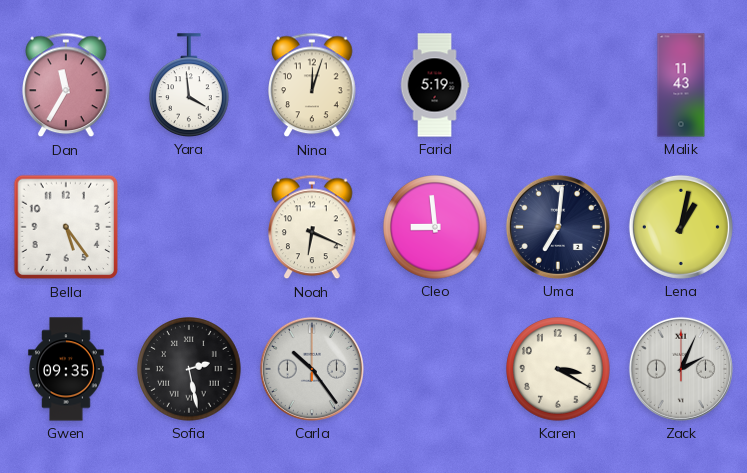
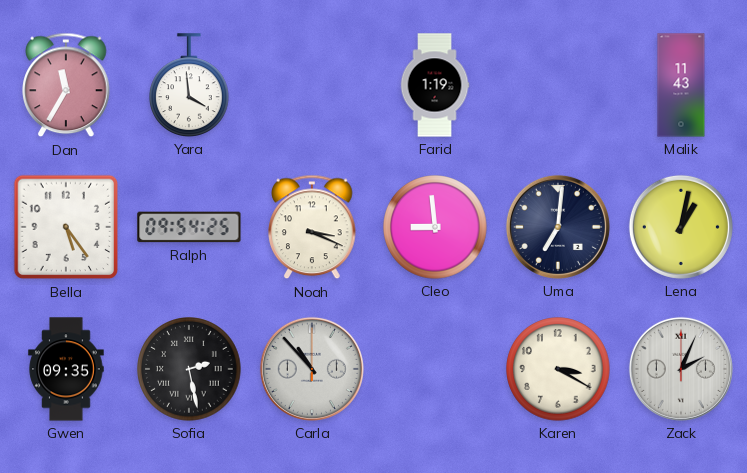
Nina: 12:03 -> none (312, 85)
Farid: 5:19 -> 1:19 (435, 85)
Ralph: none -> 09:54 (189, 227)
Noah: 6:19 -> 3:19 (312, 227)
Carla: 10:24 -> 10:53 (312, 369)
